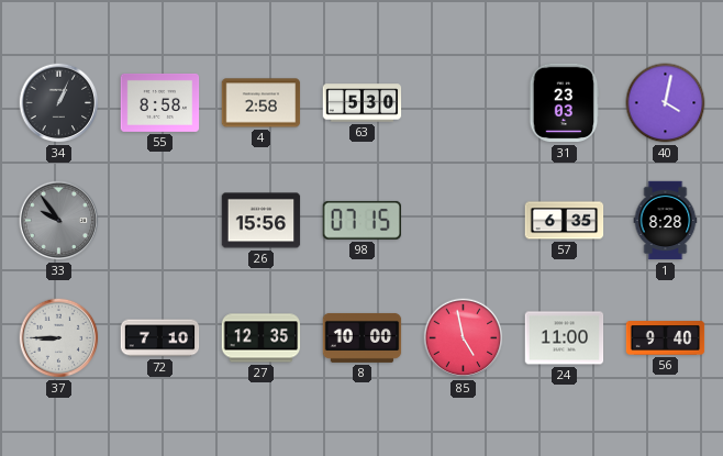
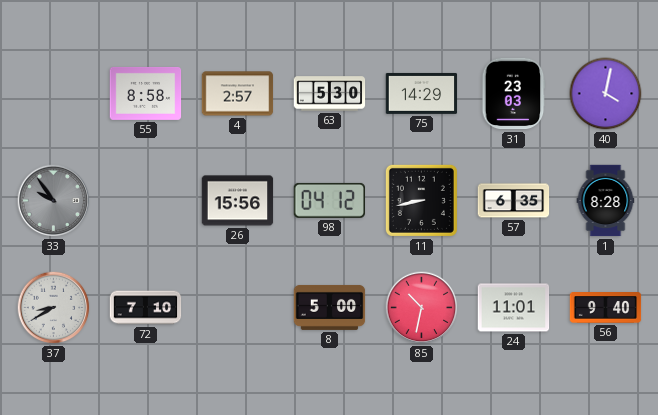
34: 1:04 -> none (59, 103)
4: 2:58 -> 2:57 (238, 94)
75: none -> 14:29 (422, 93)
98: 07:15 -> 04:12 (329, 200)
11: none -> 8:43 (421, 200)
37: 8:45 -> 8:40 (54, 308)
27: 12:35 -> none (262, 338)
8: 10:00 -> 5:00 (330, 307)
85: 4:58 -> 10:32 (422, 308)
24: 11:00 -> 11:01 (514, 308)
